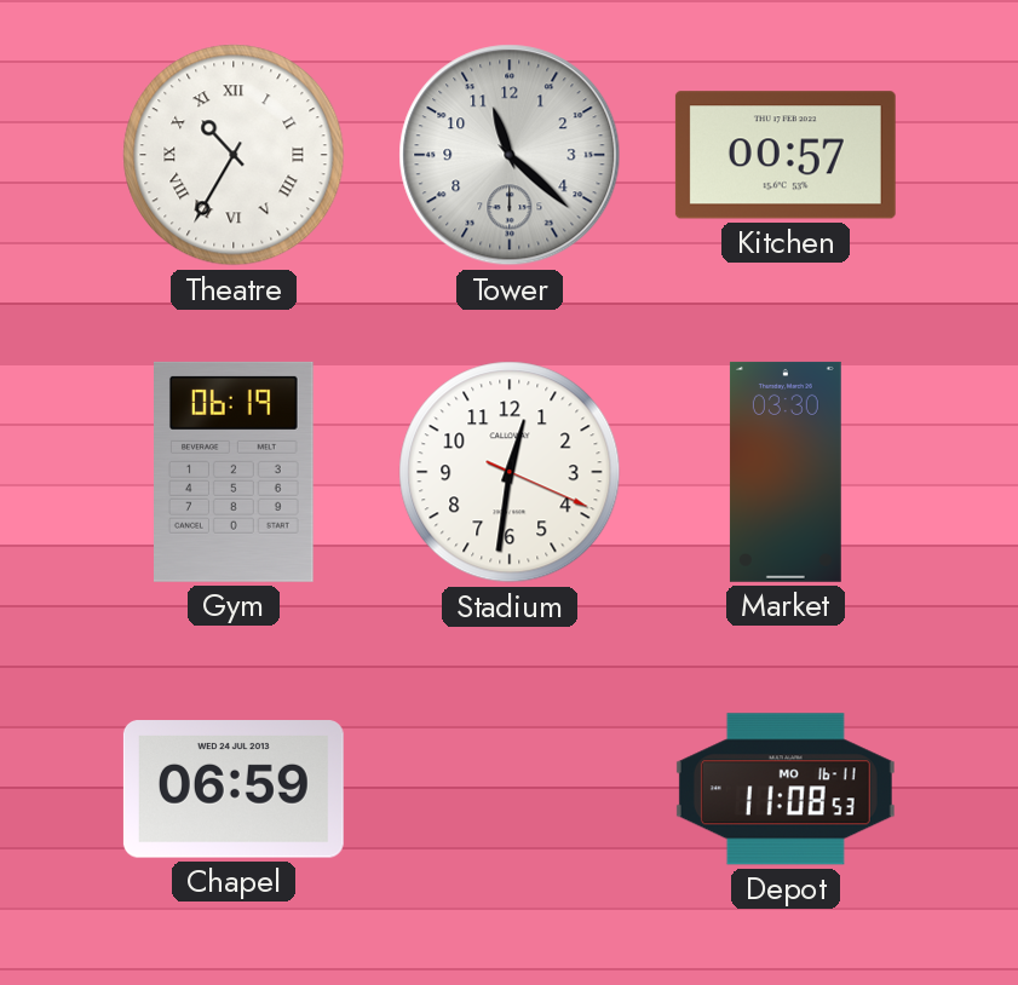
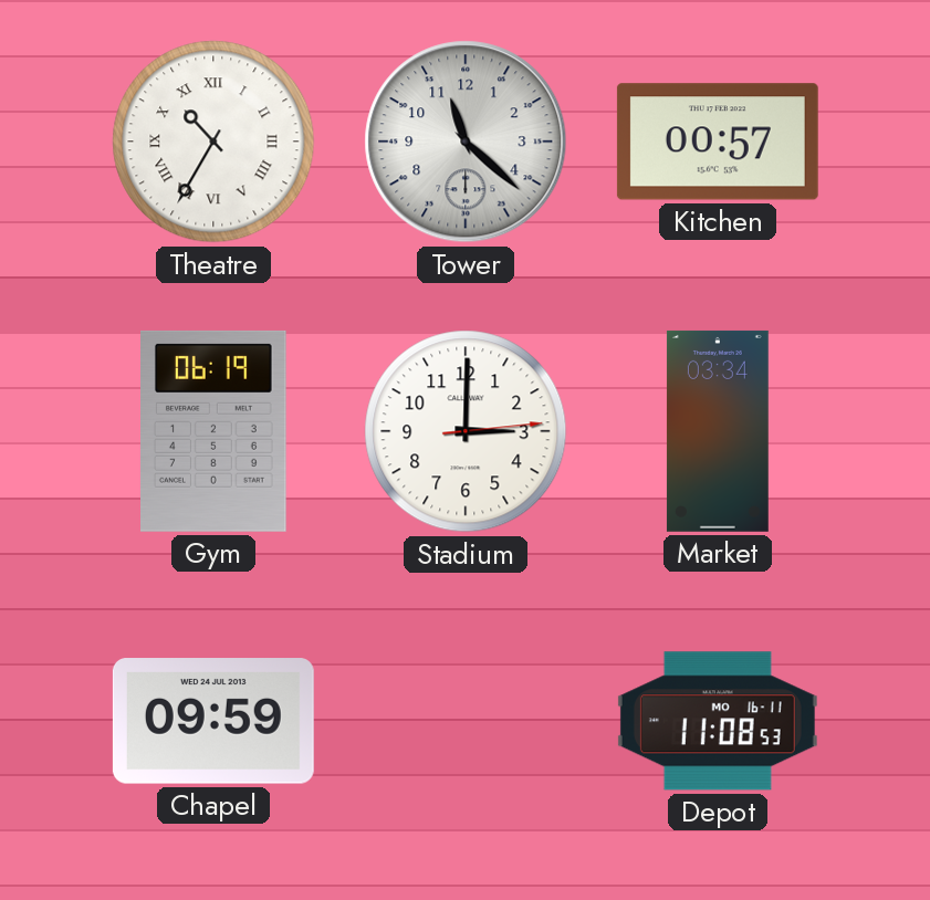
Stadium: 12:31 -> 3:00 (466, 431)
Market: 03:30 -> 03:34 (718, 431)
Chapel: 06:59 -> 09:59 (213, 721)
